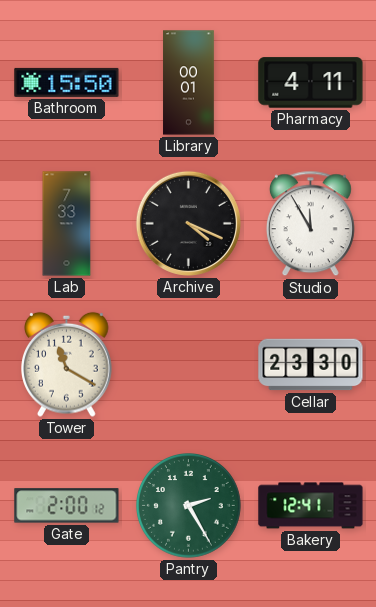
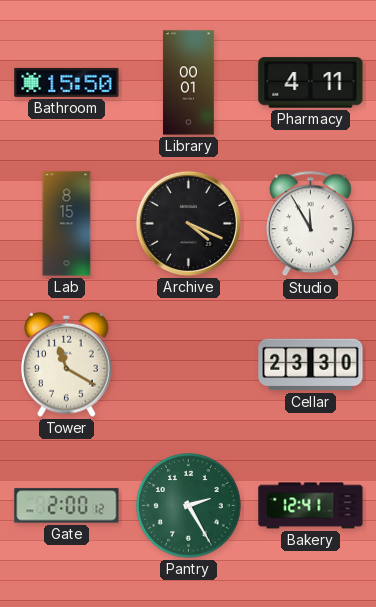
Lab: 7:33 -> 8:15 (67, 224)
